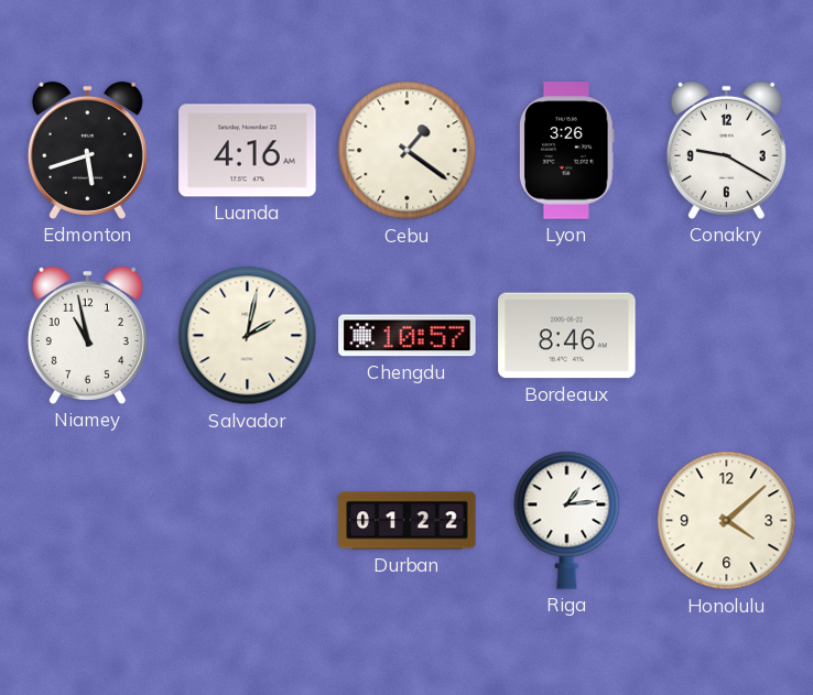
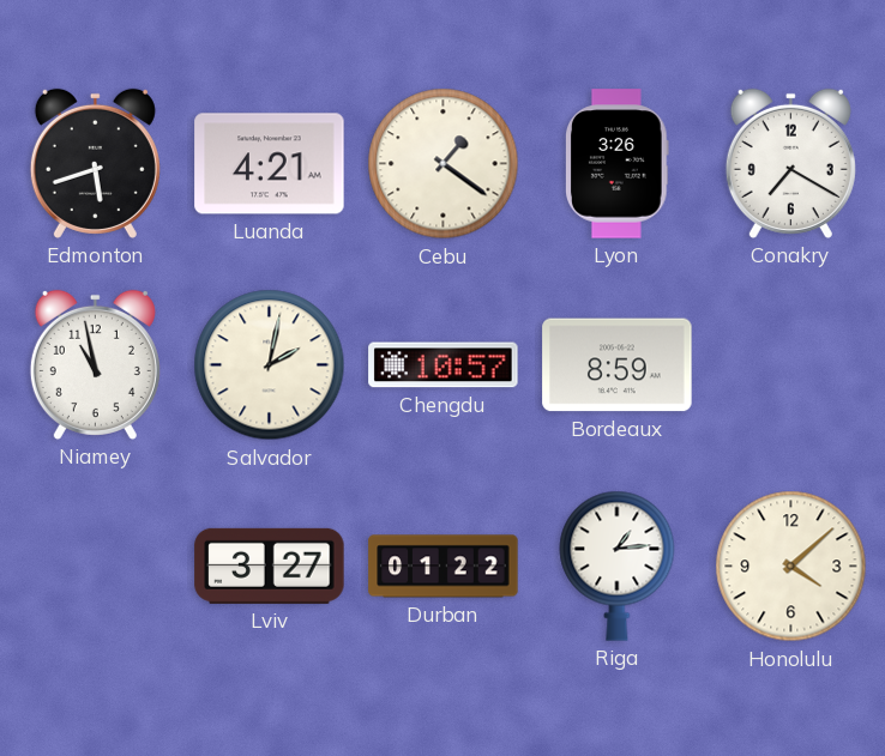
Luanda: 4:16 -> 4:21 (270, 164)
Conakry: 9:20 -> 7:20 (790, 163)
Bordeaux: 8:46 -> 8:59 (618, 365)
Lviv: none -> 3:27 (270, 566)
